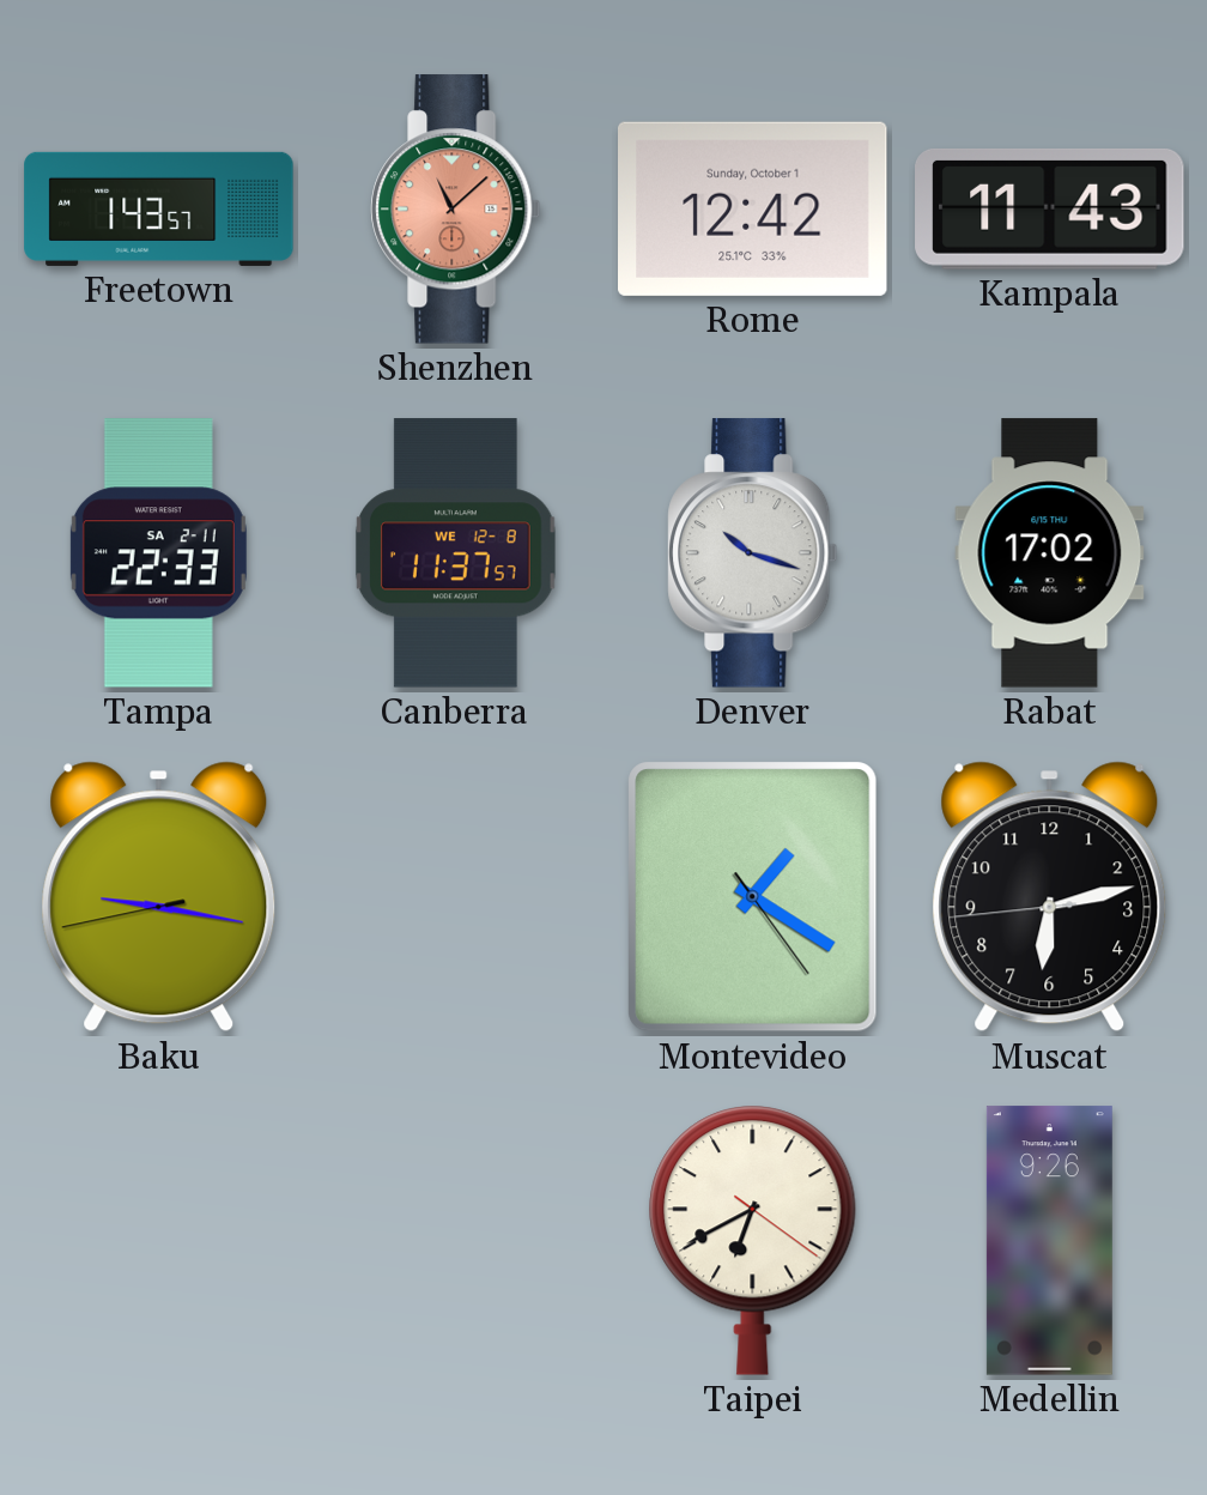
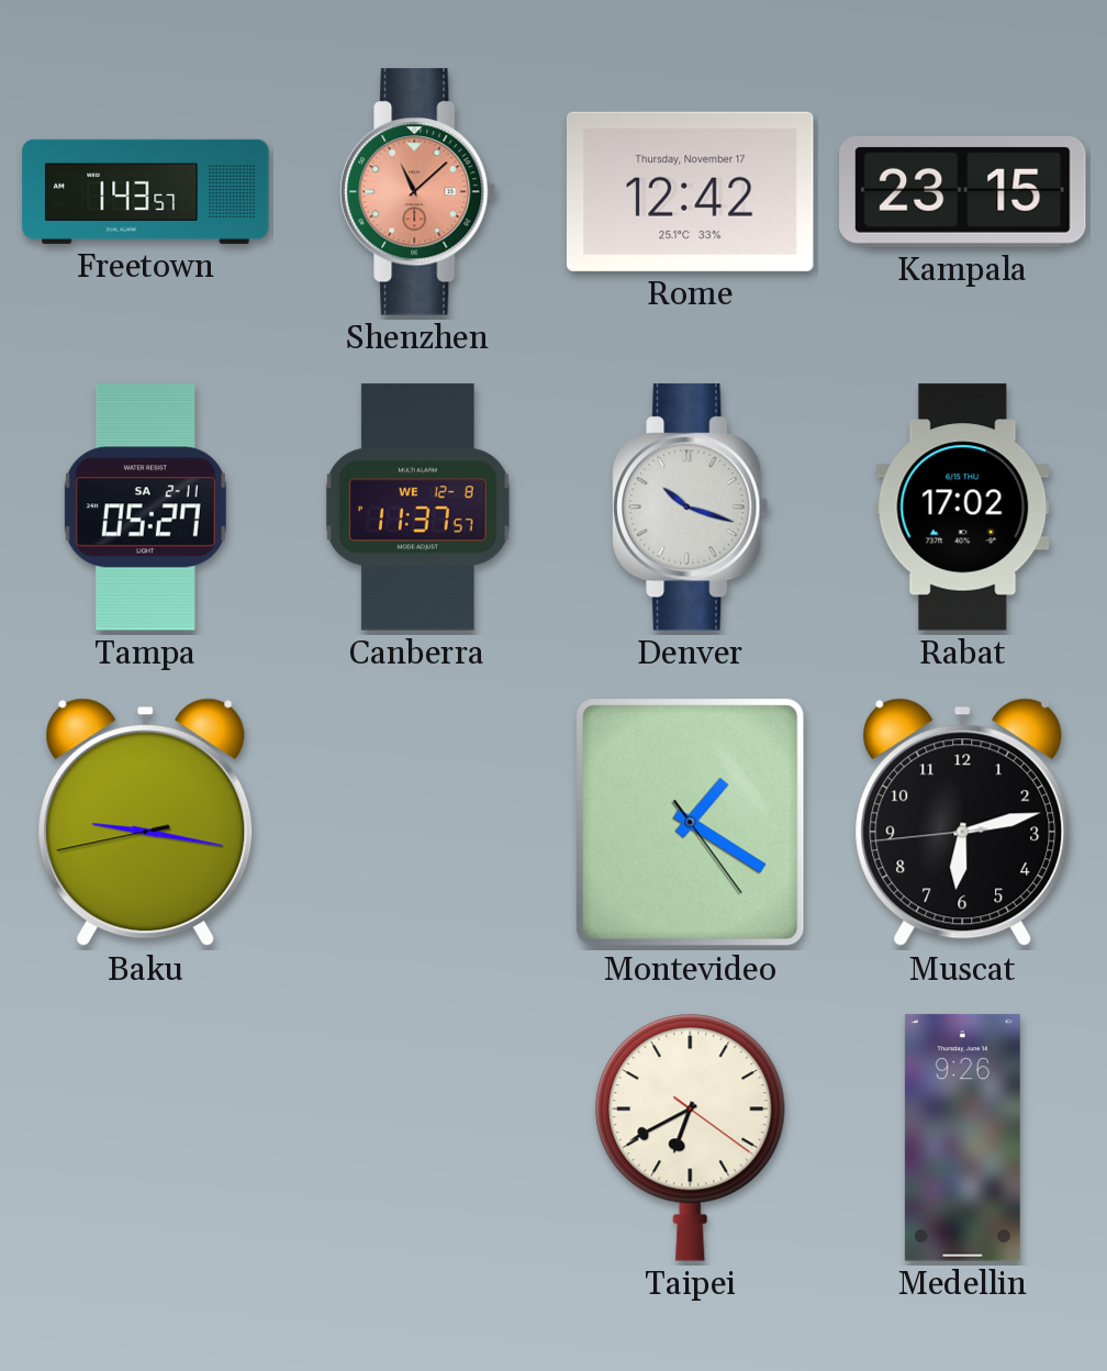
Rome date: Sunday, October 1 -> Thursday, November 17 (691, 191)
Kampala: 11:43 -> 23:15 (963, 191)
Tampa: 22:33 -> 05:27 (145, 508)
